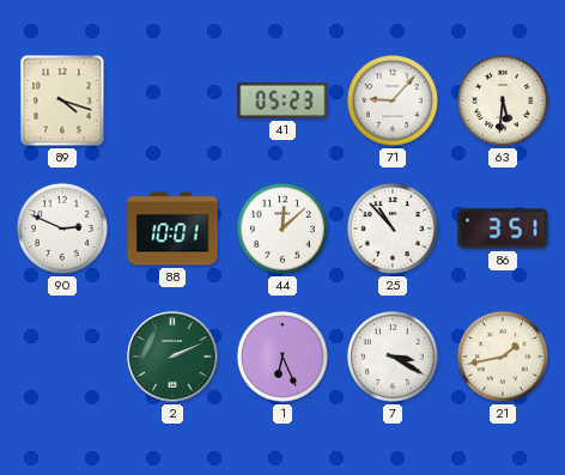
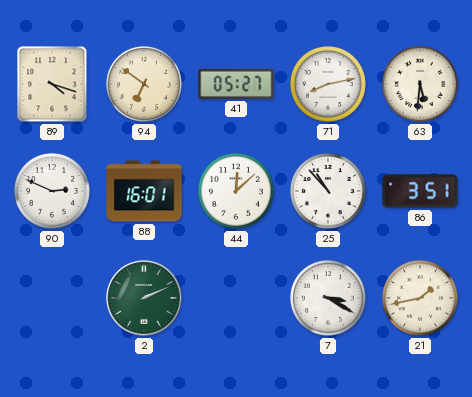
94: none -> 6:51 (144, 84)
41: 05:23 -> 05:27 (236, 84)
71: 9:07 -> 8:13 (328, 84)
88: 10:01 -> 16:01 (144, 191)
1: 6:26 -> none (282, 357)
